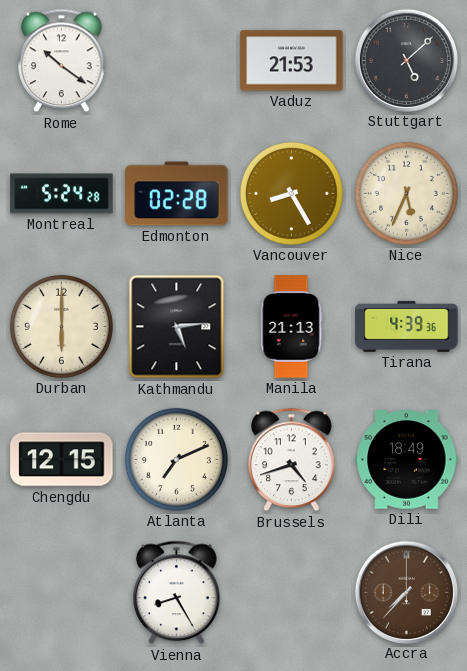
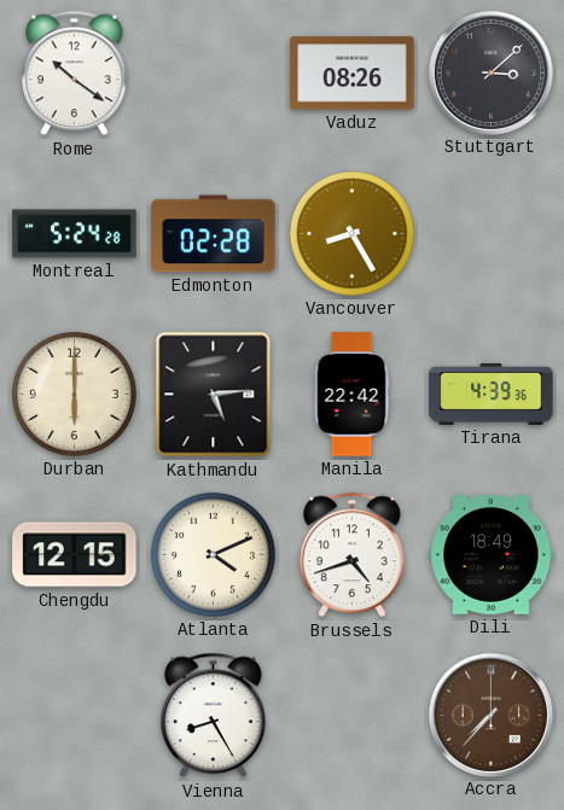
Vaduz: 21:53 -> 08:26 (353, 74)
Stuttgart: 5:08 -> 3:08 (490, 72)
Nice: 5:34 -> none (406, 193)
Manila: 21:13 -> 22:42 (351, 395)
Atlanta: 7:11 -> 4:11 (213, 554)
